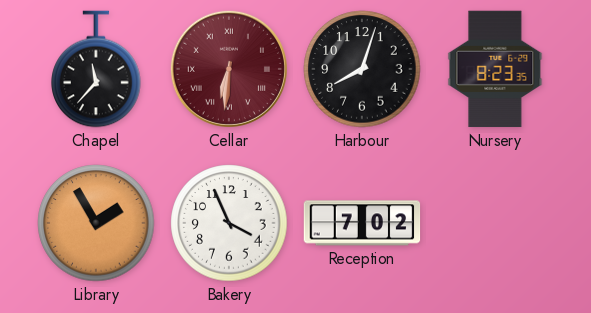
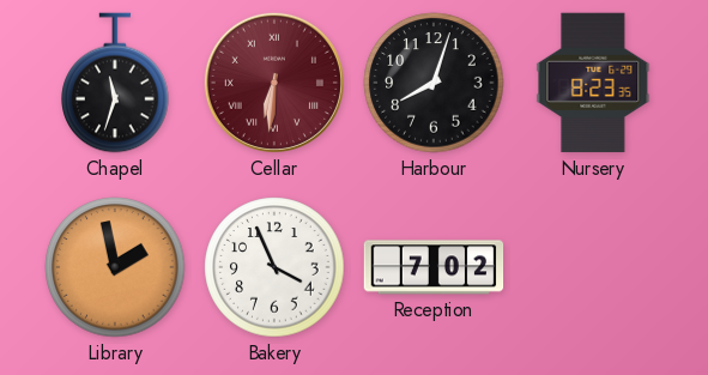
Chapel: 11:37 -> 11:33 (115, 83)
Library: 1:55 -> 1:58 (115, 267)
